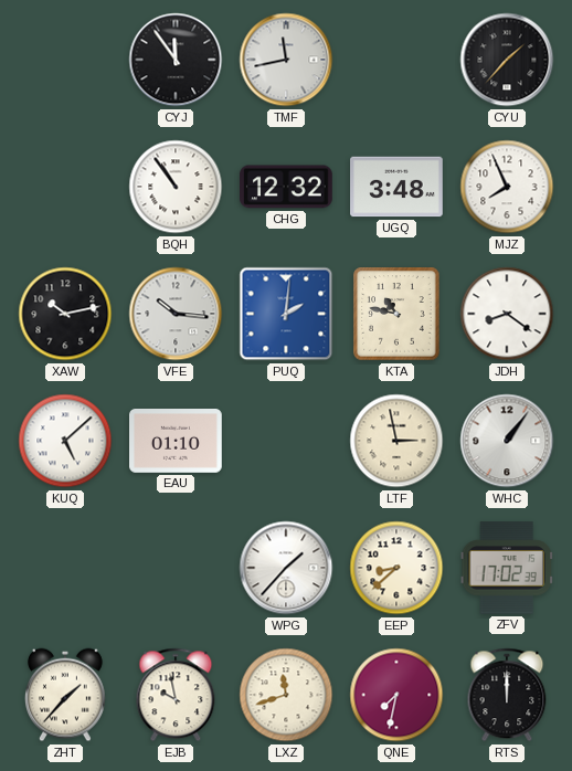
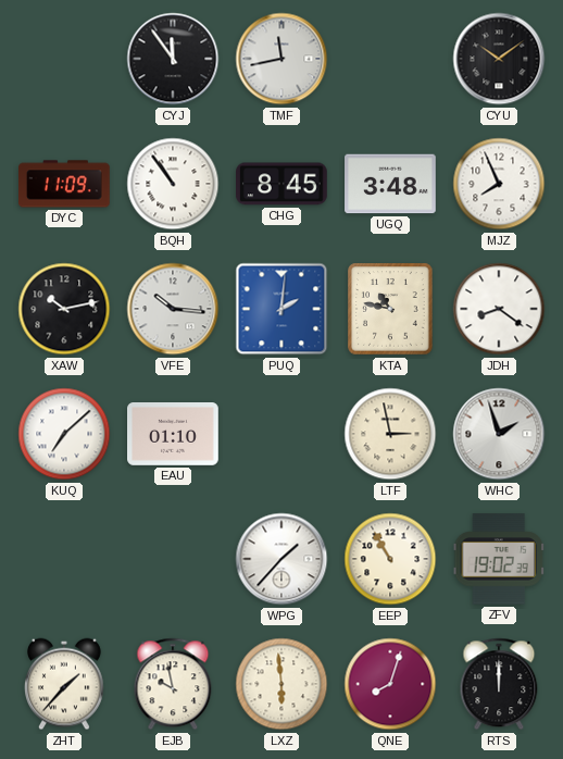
CYU: 1:37 -> 10:09 (499, 59)
DYC: none -> 11:09 (65, 184)
CHG: 12:32 -> 8:45 (283, 184)
KUQ: 5:08 -> 7:08 (64, 434)
WHC: 1:06 -> 1:57 (499, 434)
EEP: 8:38 -> 10:55 (390, 559)
ZFV: 17:02 -> 19:02 (498, 559)
LXZ: 11:42 -> 5:59 (281, 684)
QNE: 7:32 -> 8:03 (390, 684)
